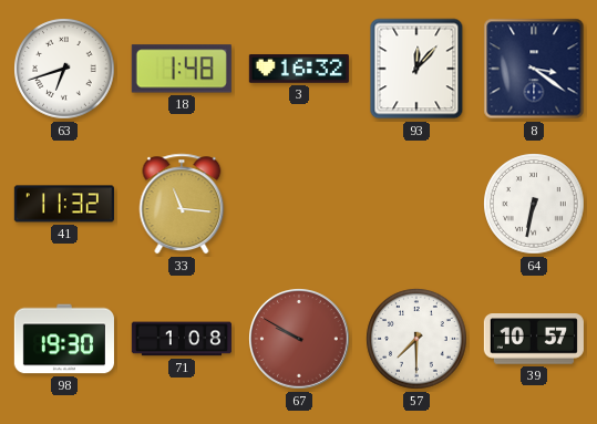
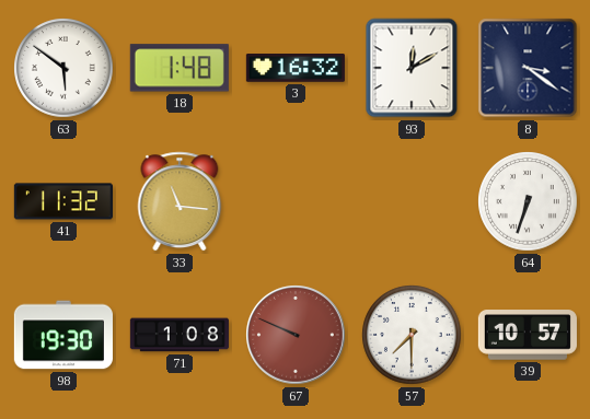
63: 6:42 -> 5:51 (63, 68)
93: 12:07 -> 12:10 (412, 68)
64: 6:32 -> 6:33 (528, 201)
67: 9:50 -> 9:49 (296, 335)
